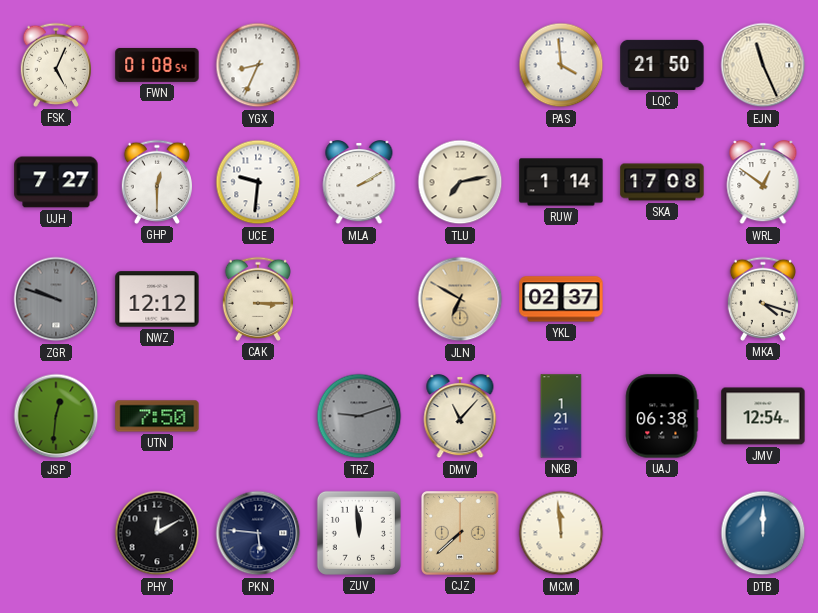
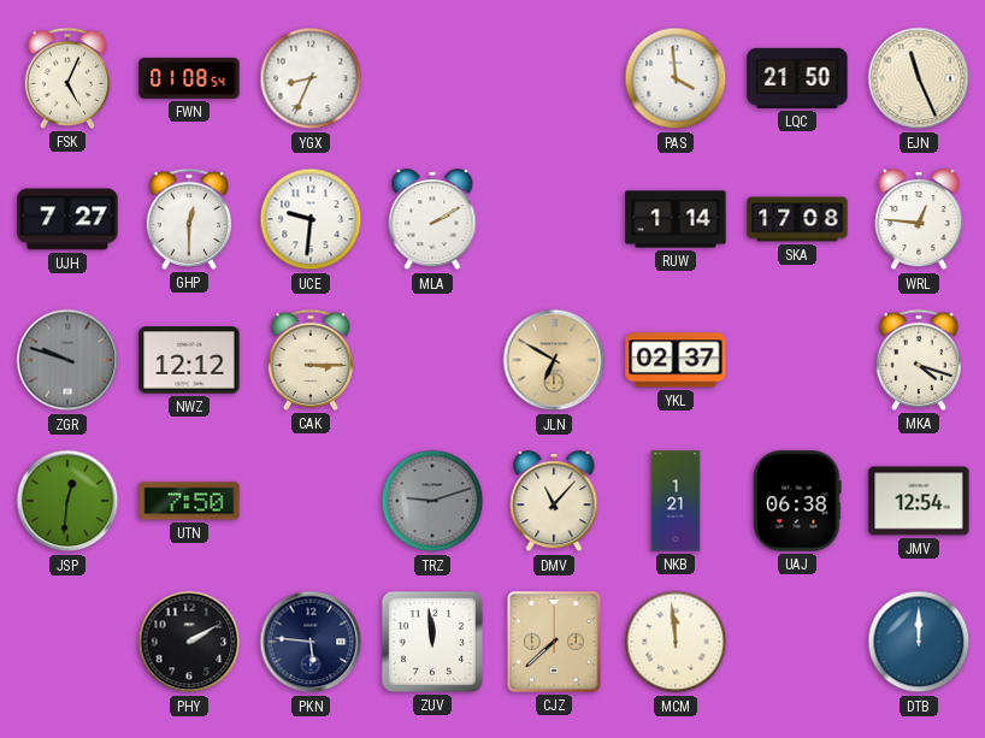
TLU: 7:13 -> none (460, 182)
WRL: 12:51 -> 12:46 (919, 219)
PHY: 12:10 -> 2:10 (189, 642)
